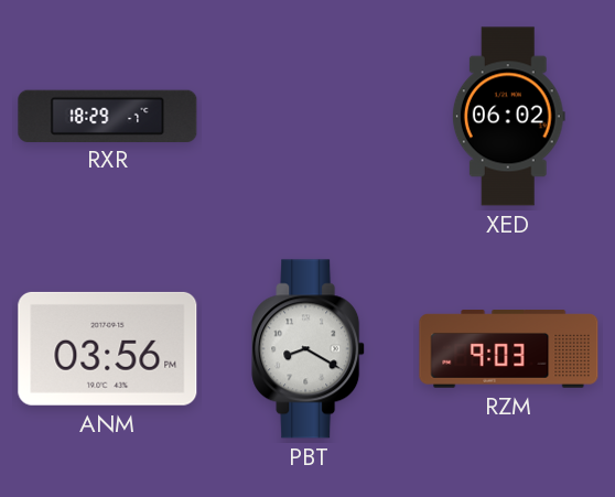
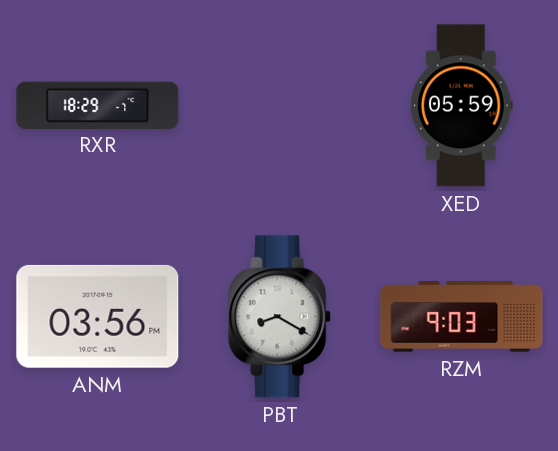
XED: 06:02 -> 05:59 (461, 106)
